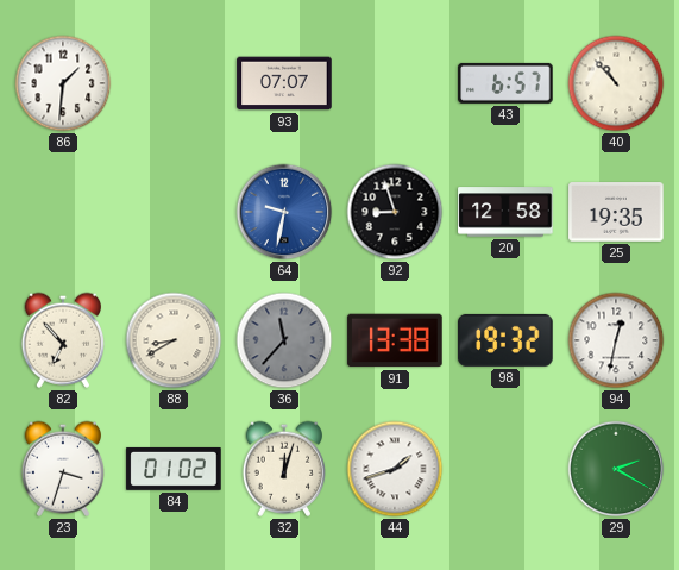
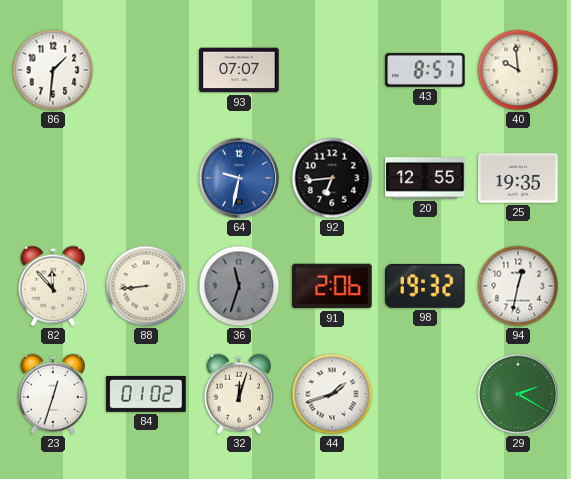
43: 6:57 -> 8:57 (425, 70)
40: 10:53 -> 9:59 (518, 70)
92: 8:57 -> 6:44 (332, 178)
20: 12:58 -> 12:55 (425, 178)
82: 6:53 -> 11:53 (52, 286)
88: 8:40 -> 8:44 (146, 286)
36: 11:37 -> 11:33 (239, 286)
91: 13:38 -> 2:06 (332, 286)
23: 3:33 -> 12:33 (52, 394)
